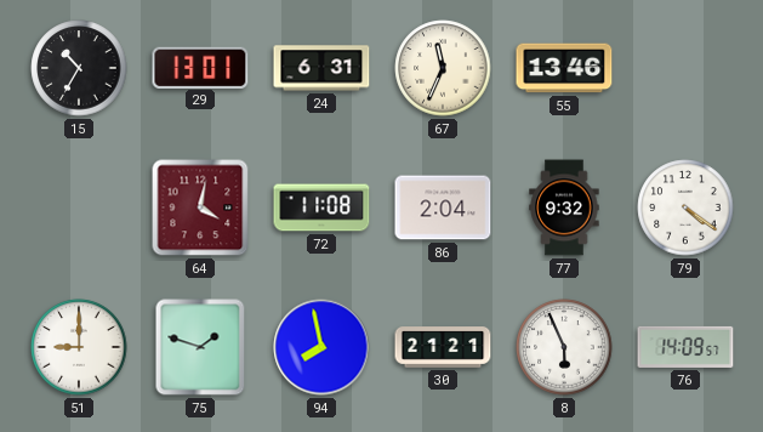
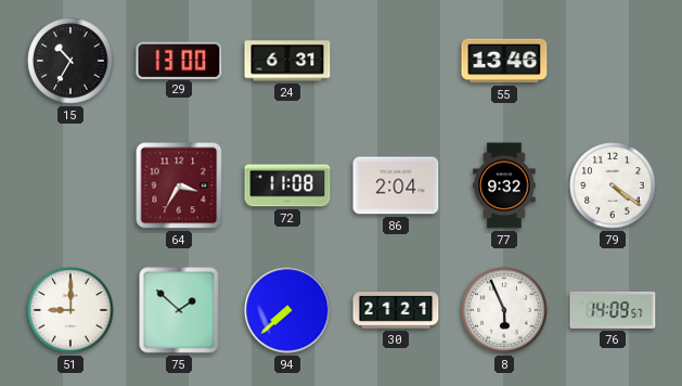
29: 13:01 -> 13:00 (179, 60)
67: 11:34 -> none (443, 68)
64: 4:02 -> 3:35 (179, 185)
75: 1:48 -> 1:52 (179, 310)
94: 7:58 -> 7:38 (287, 310)
